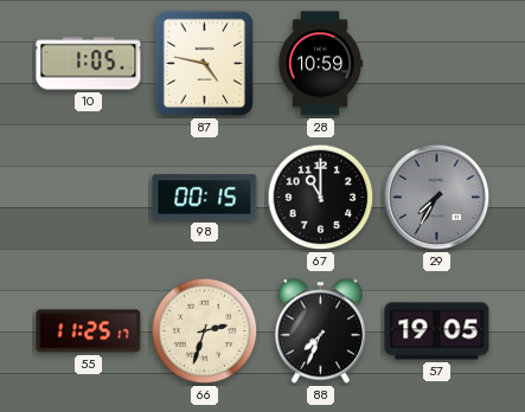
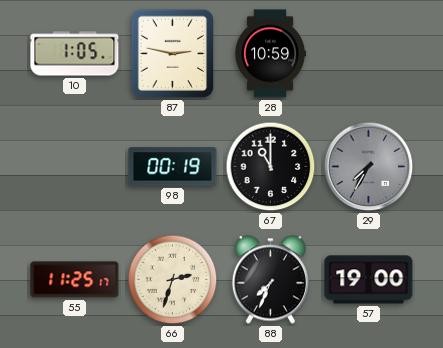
87: 4:47 -> 2:47 (172, 54)
98: 00:15 -> 00:19 (173, 167)
57: 19:05 -> 19:00 (369, 280)
